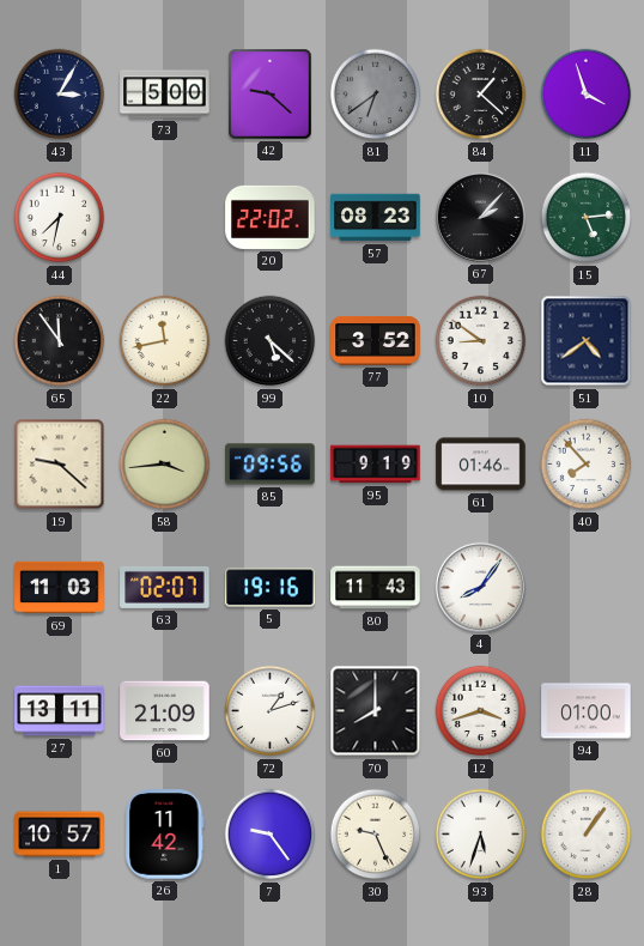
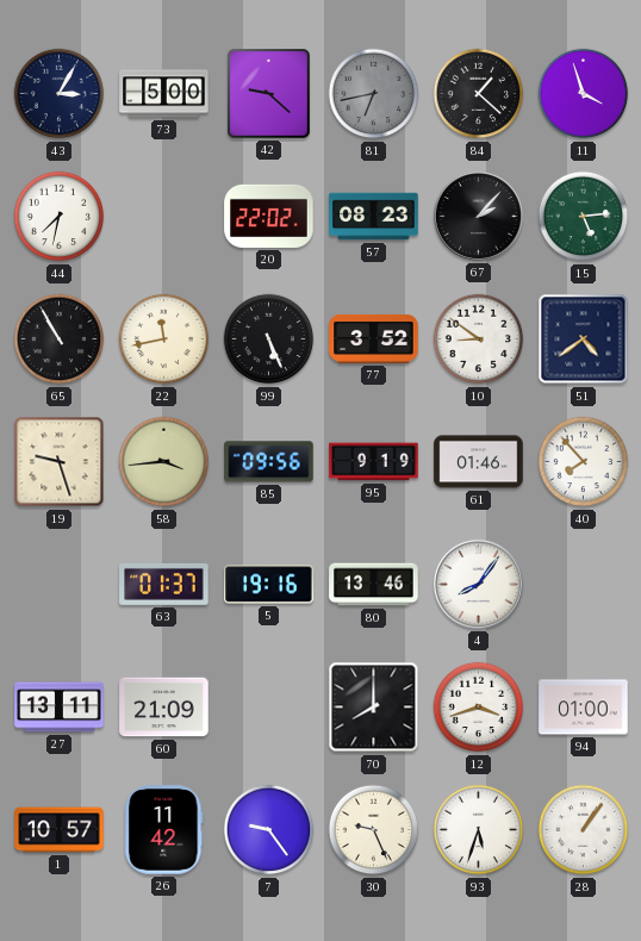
81: 6:39 -> 6:43 (374, 94)
65: 11:54 -> 10:55 (60, 339)
99: 5:22 -> 5:26 (269, 339)
19: 9:22 -> 9:27 (60, 462)
69: 11:03 -> none (60, 588)
63: 02:07 -> 01:37 (164, 584)
80: 11:43 -> 13:46 (374, 585)
72: 1:12 -> none (271, 711)
